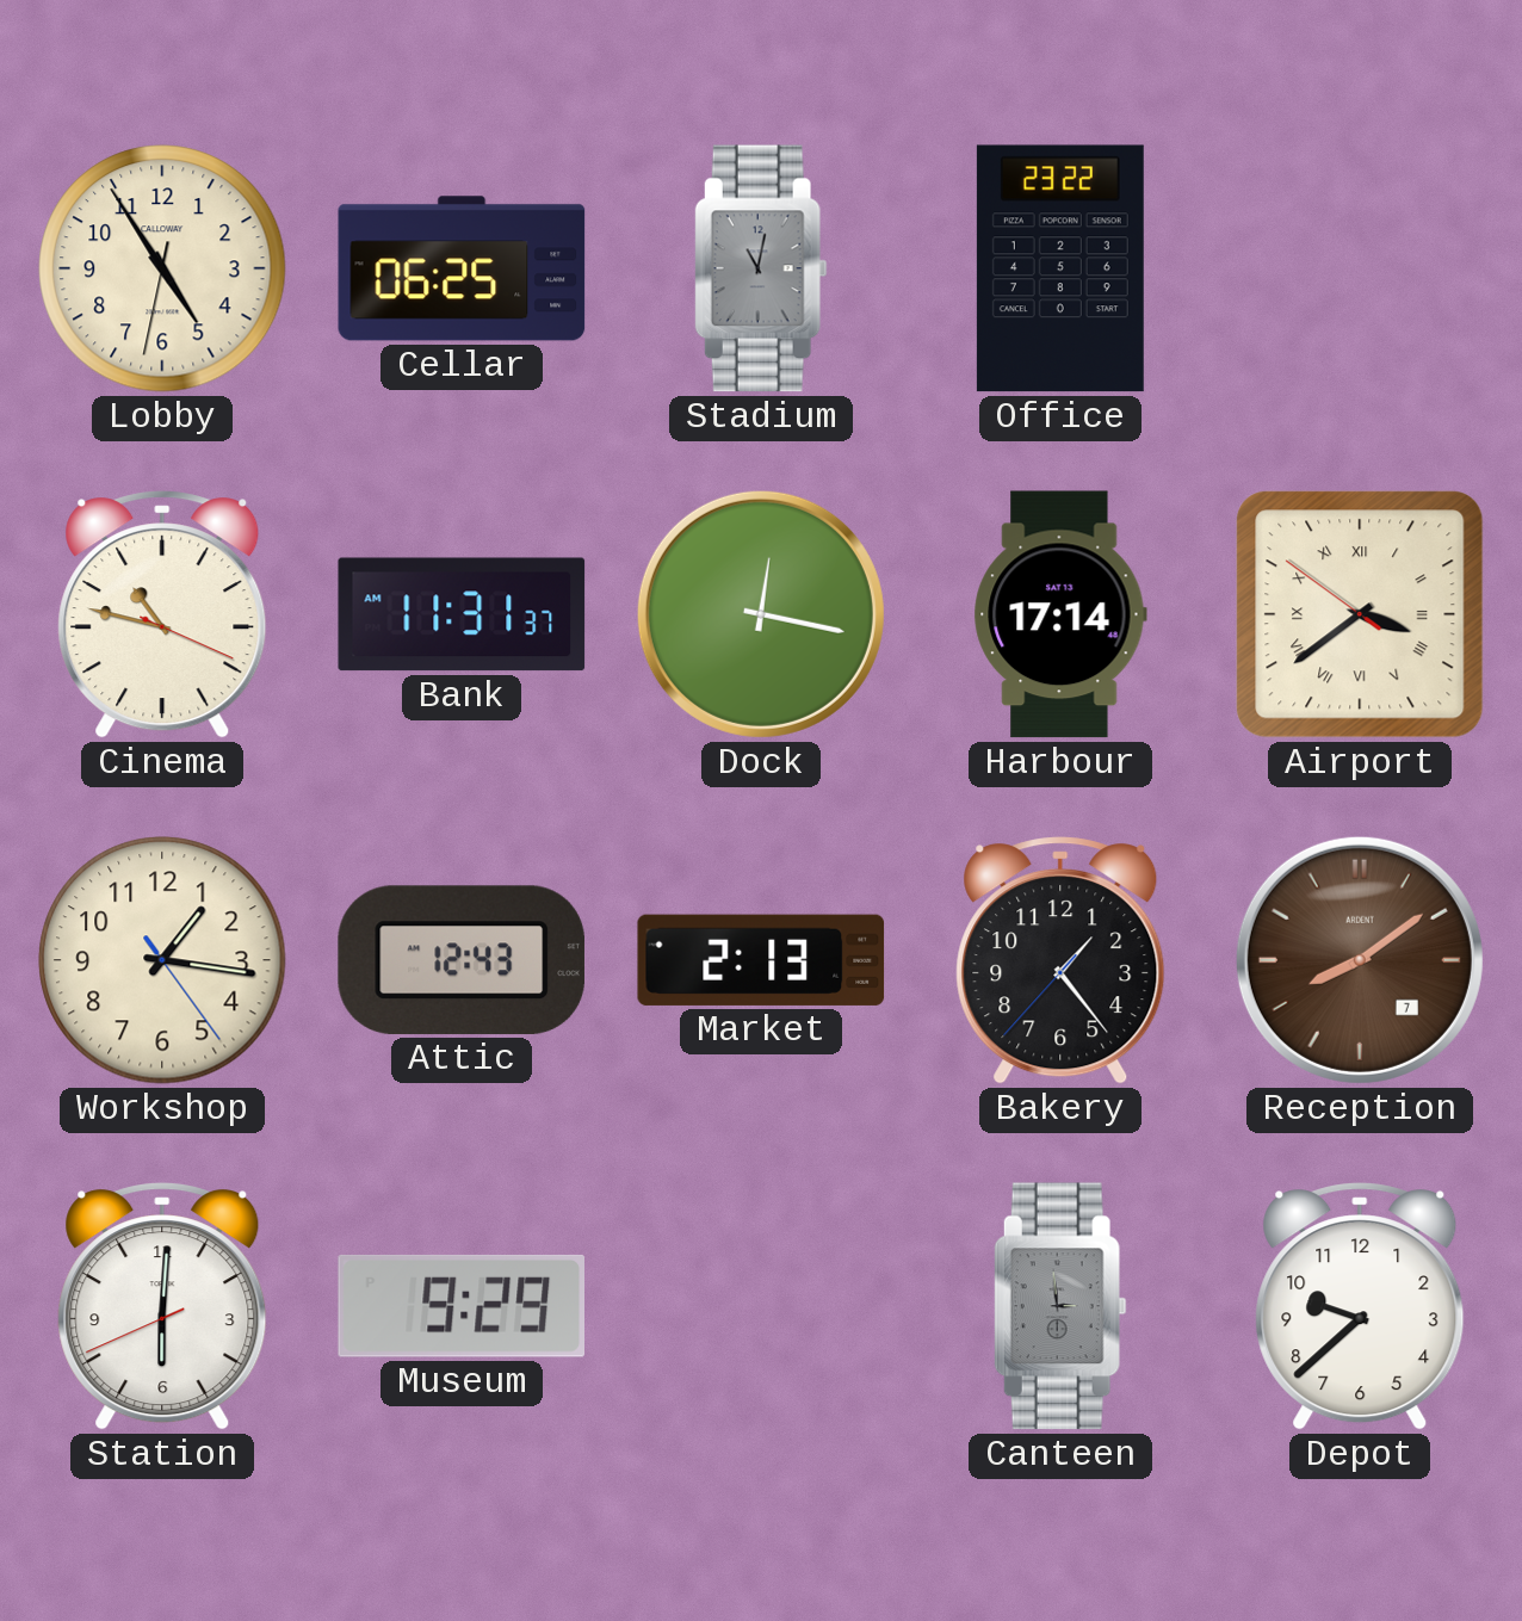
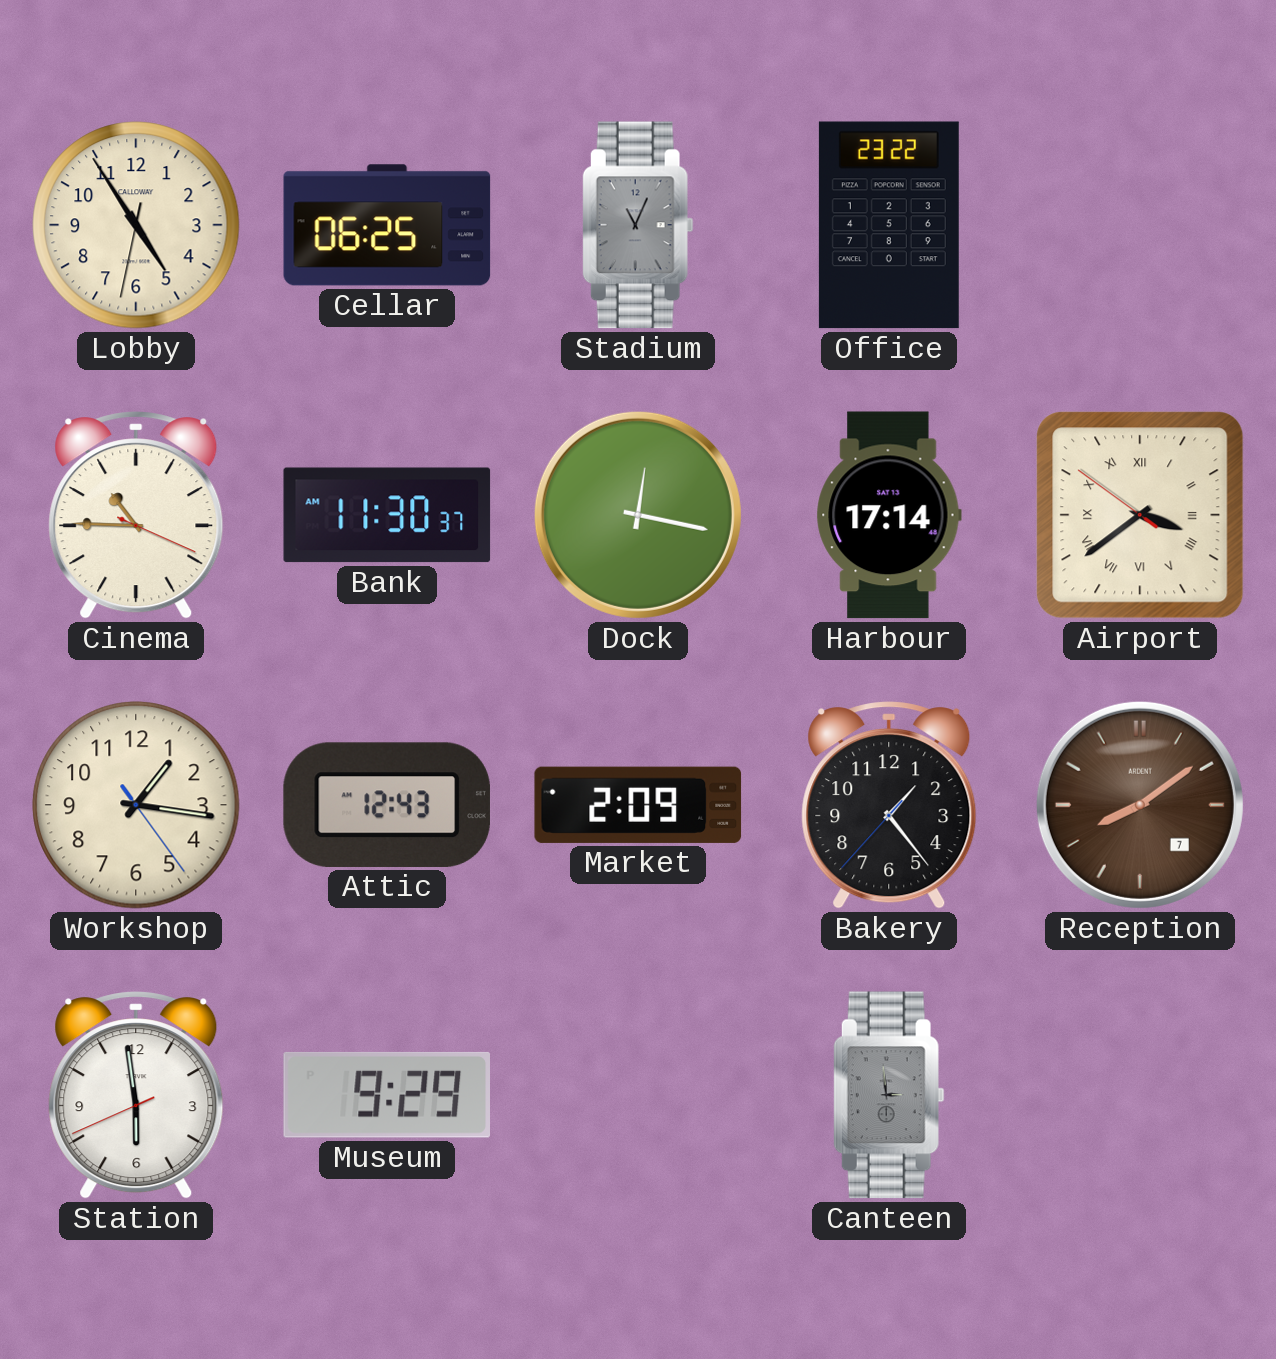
Stadium: 11:02 -> 11:04 (638, 225)
Cinema: 10:47 -> 10:45 (136, 515)
Bank: 11:31 -> 11:30 (387, 515)
Market: 2:13 -> 2:09 (638, 805)
Station: 6:00 -> 5:58 (136, 1095)
Depot: 9:38 -> none (1360, 1306)
